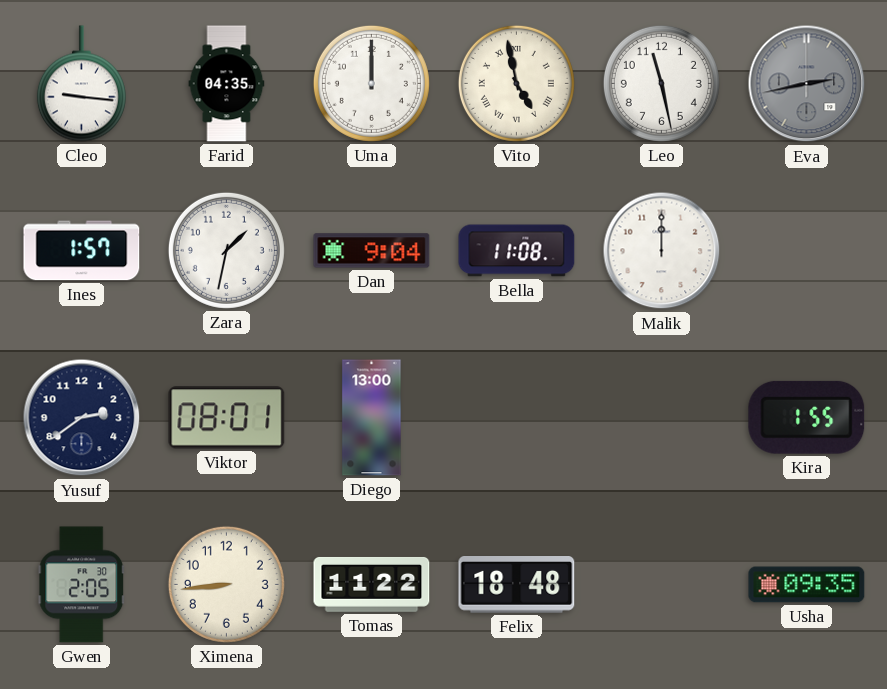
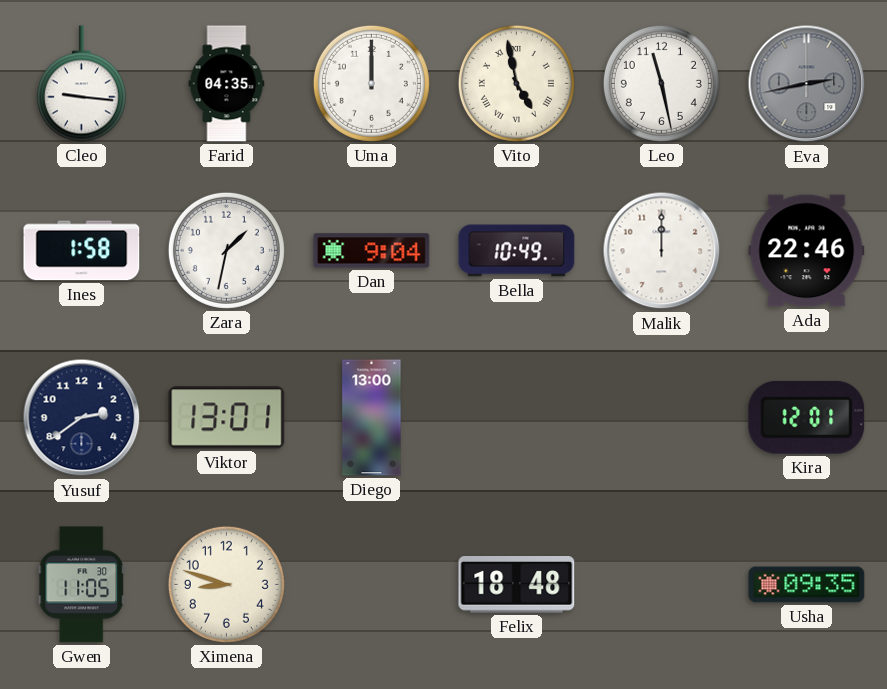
Ines: 1:57 -> 1:58 (82, 251)
Bella: 11:08 -> 10:49 (517, 251)
Ada: none -> 22:46 (807, 251)
Viktor: 08:01 -> 13:01 (227, 418)
Kira: 1:55 -> 12:01 (807, 417)
Gwen: 2:05 -> 11:05 (82, 585)
Ximena: 8:44 -> 8:48 (226, 584)
Tomas: 11:22 -> none (372, 584)
